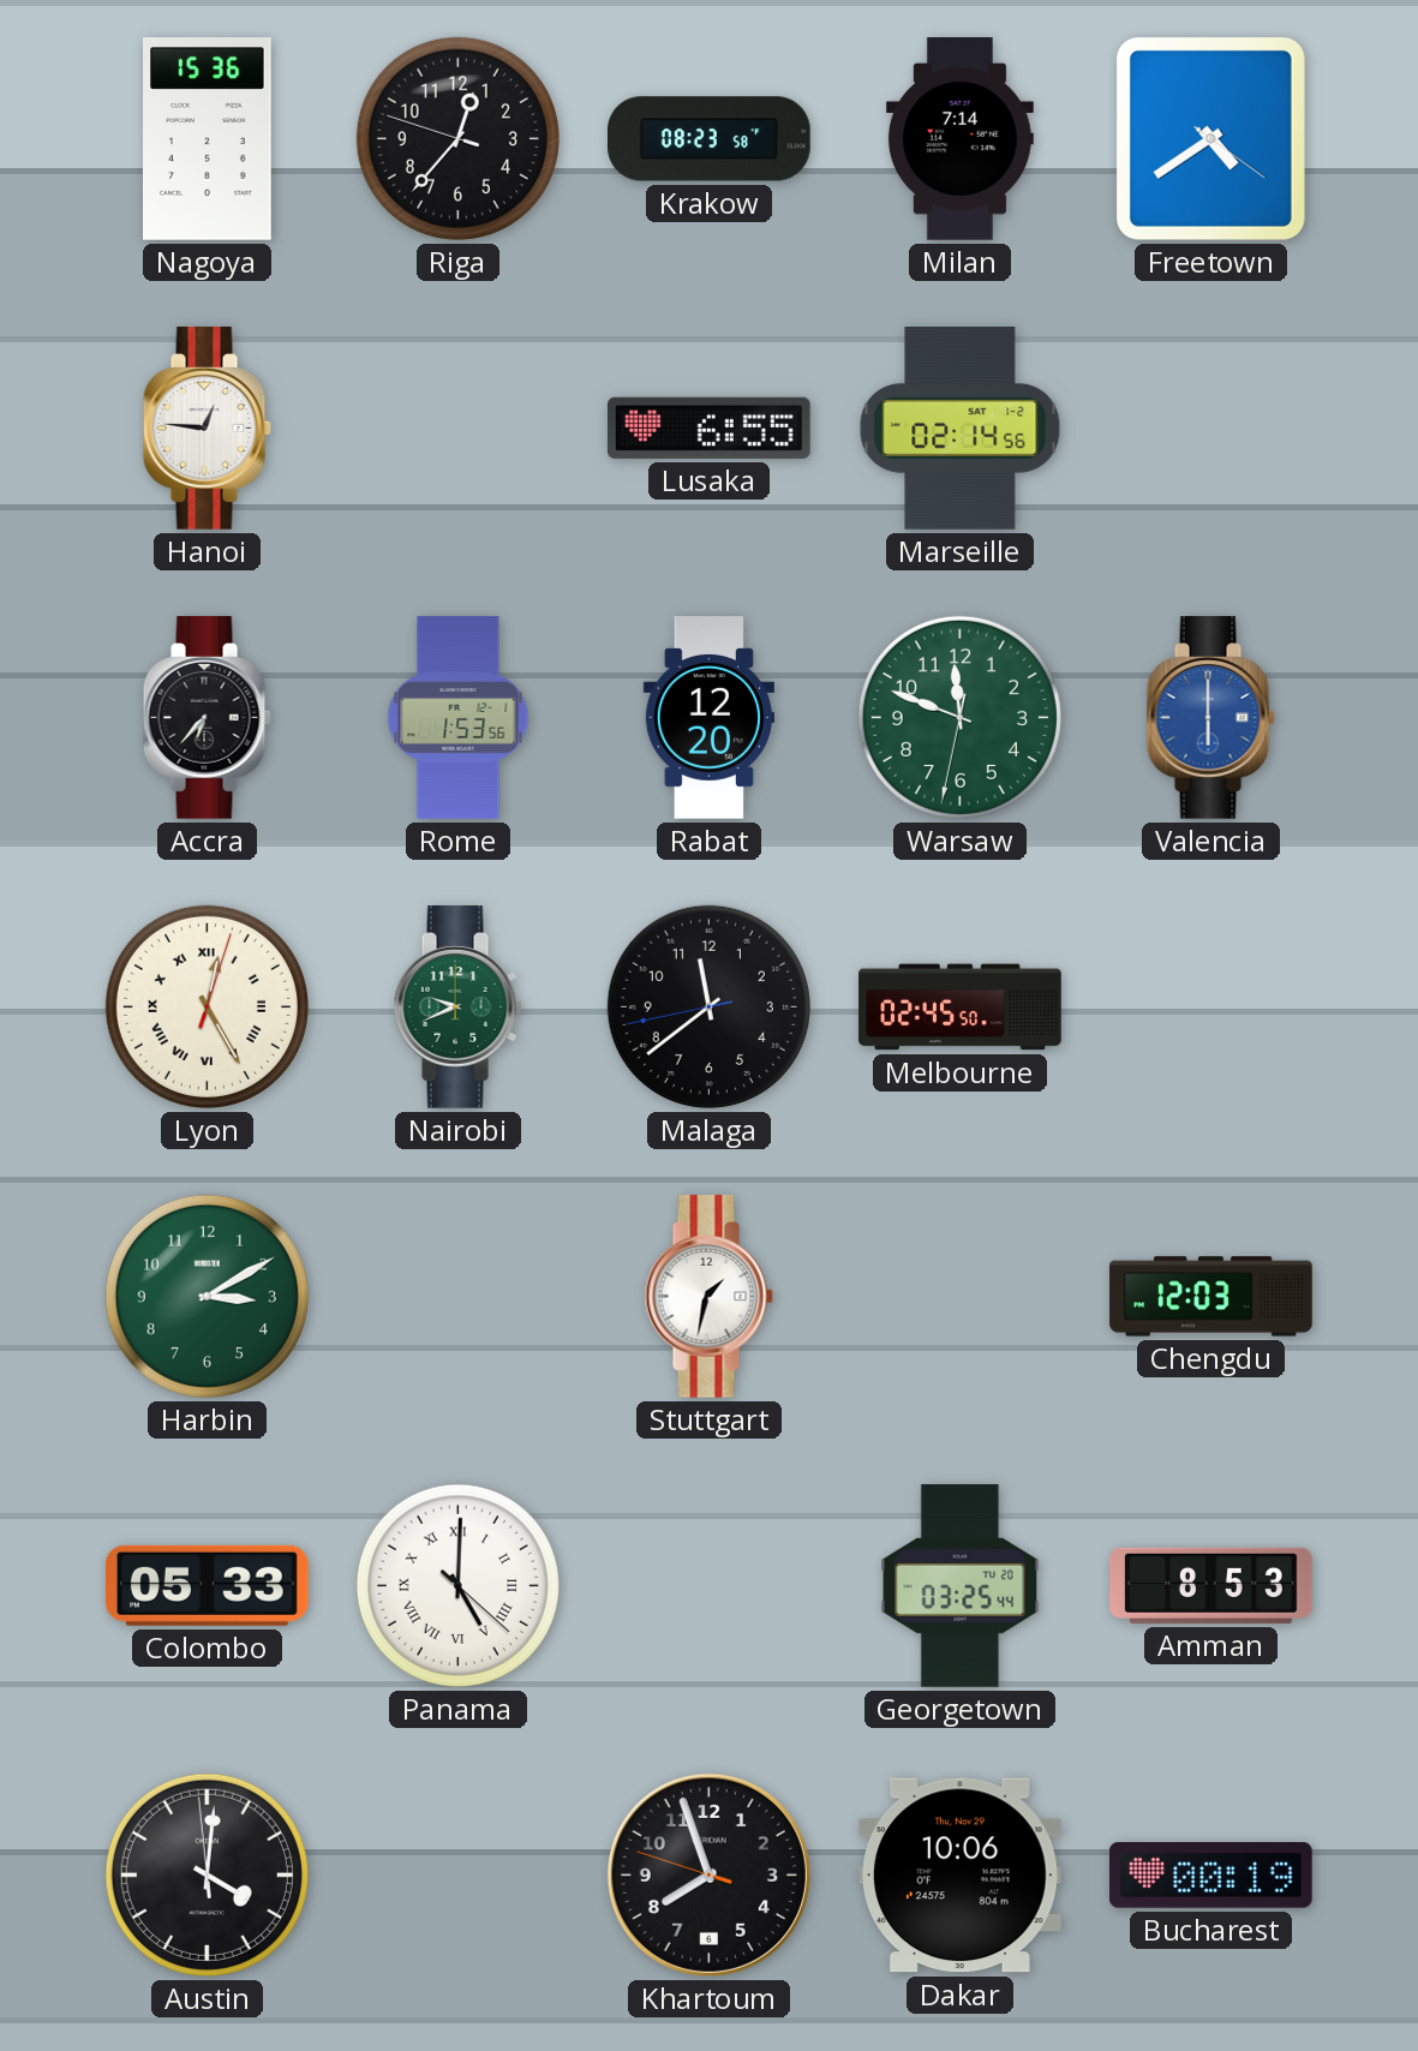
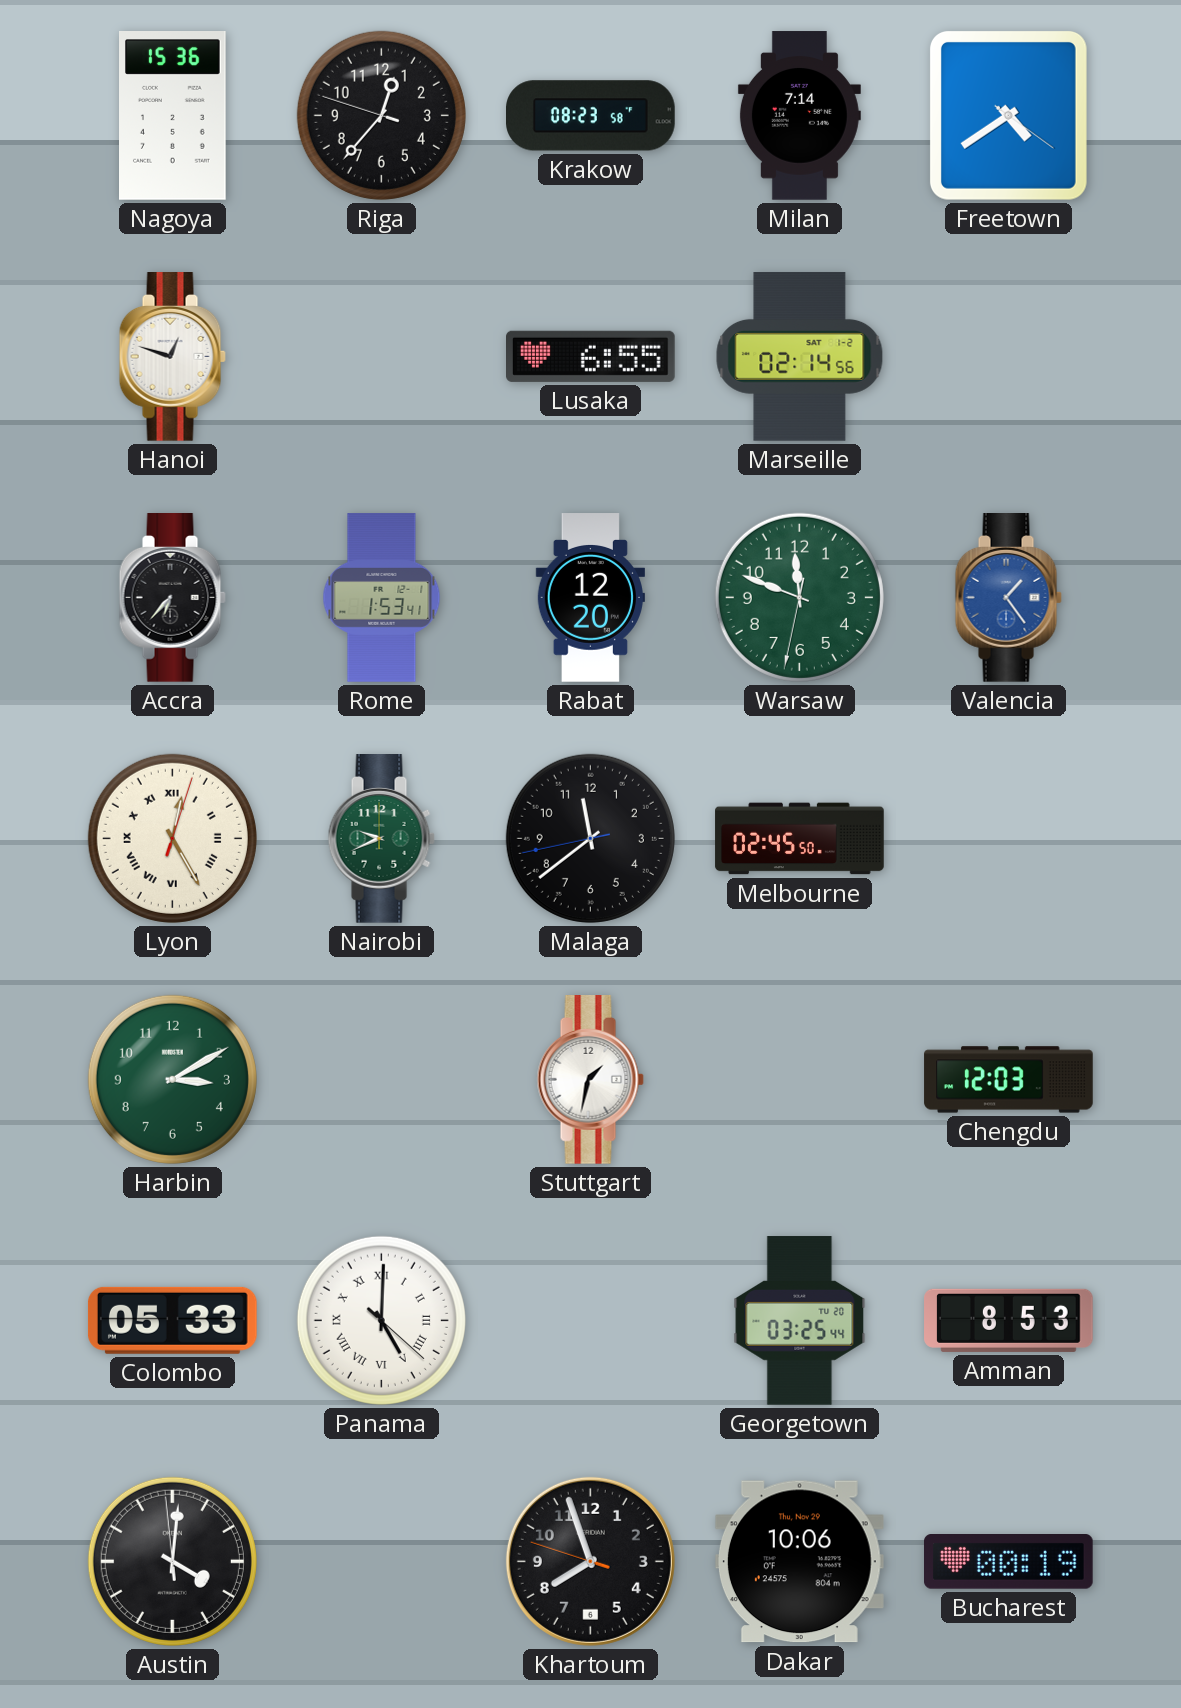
Hanoi: 12:46 -> 12:48 (172, 357)
Rome: 1:53:56 -> 1:53:41 (382, 598)
Valencia: 6:00 -> 1:24 (1008, 598)
